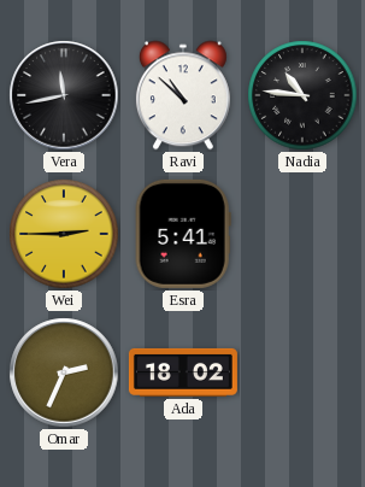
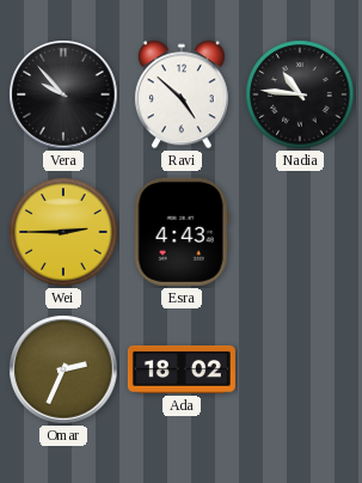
Vera: 11:43 -> 9:53 (63, 94)
Ravi: 10:52 -> 4:52 (182, 94)
Esra: 5:41 -> 4:43 (182, 232)
